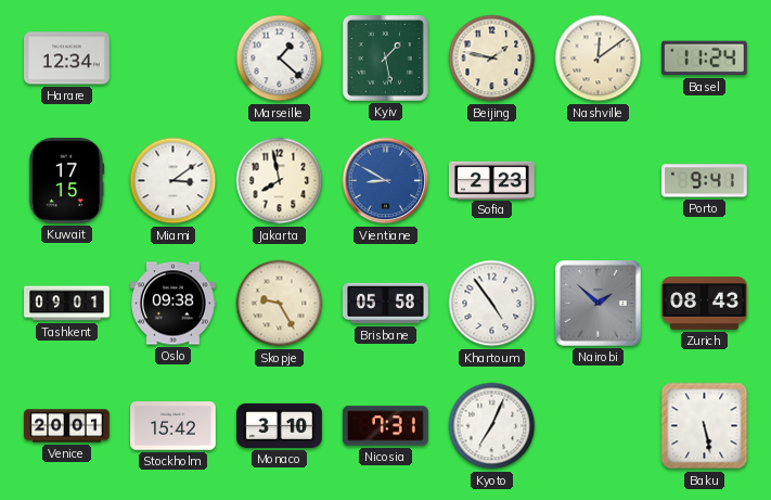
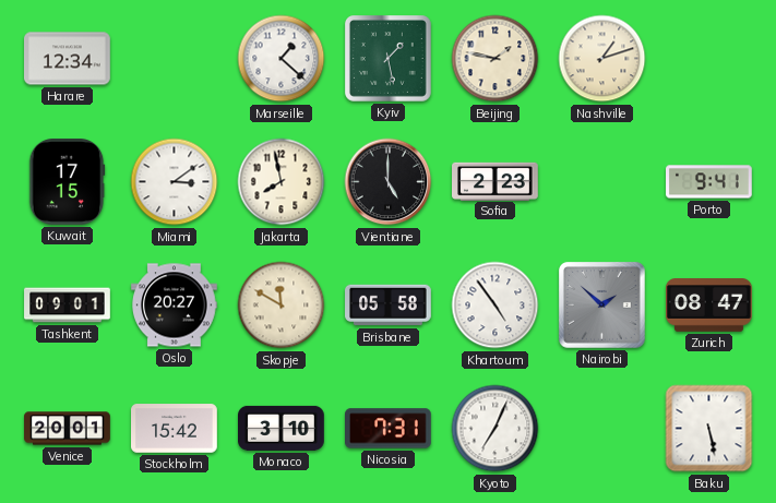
Nashville: 12:09 -> 1:12 (602, 59)
Basel: 11:24 -> none (704, 59)
Vientiane: 8:50 -> 5:00 (389, 182)
Vientiane dial: blue -> black (389, 182)
Oslo: 09:38 -> 20:27 (175, 306)
Skopje: 9:25 -> 11:50 (282, 306)
Zurich: 08:43 -> 08:47 (709, 306)
